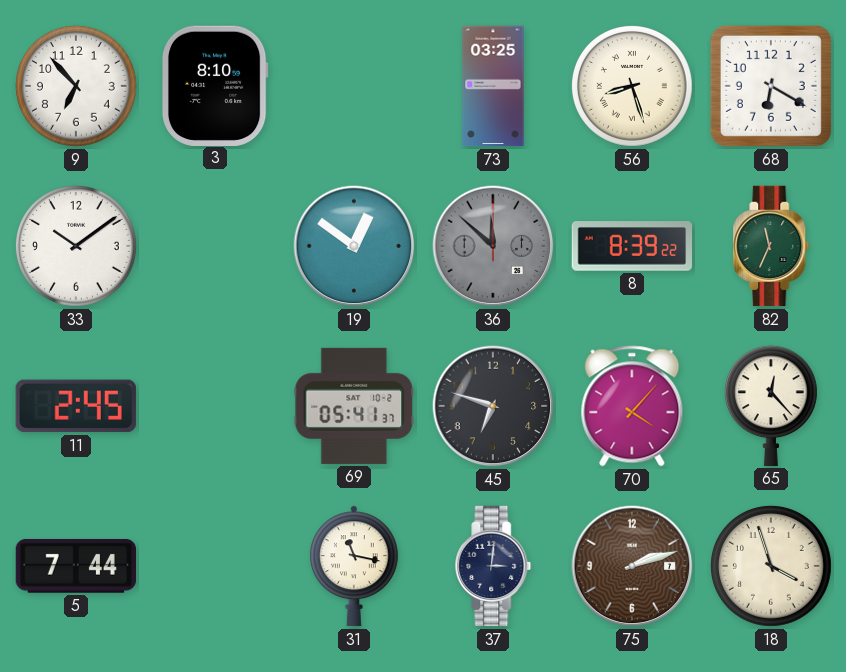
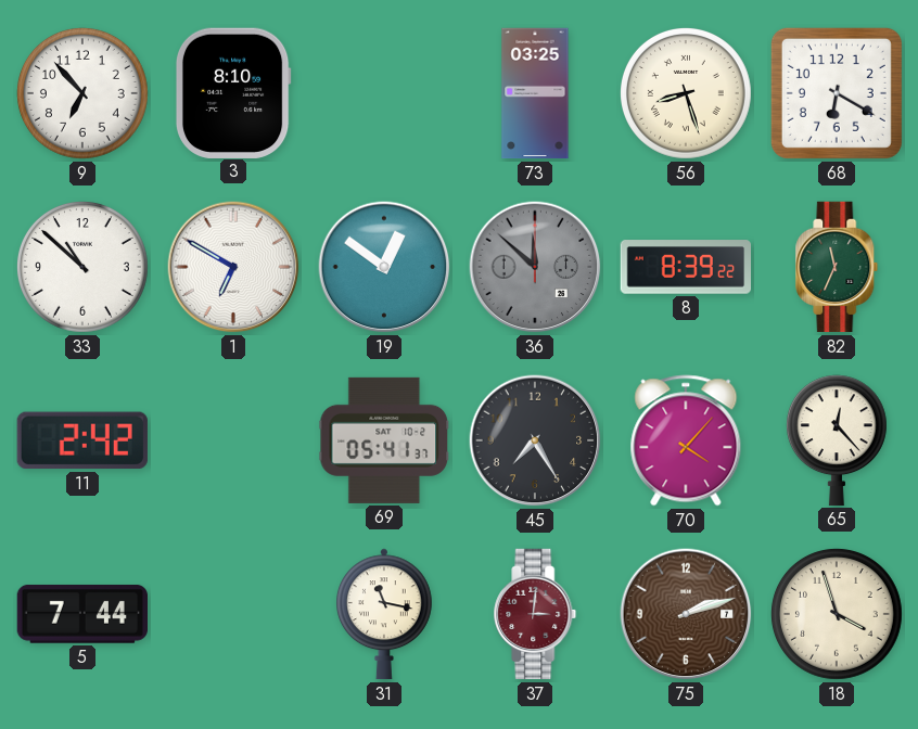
33: 10:09 -> 10:52 (82, 267)
1: none -> 6:50 (233, 267)
11: 2:45 -> 2:42 (82, 440)
45: 6:48 -> 7:25 (535, 440)
37 dial: navy -> burgundy (535, 614)
